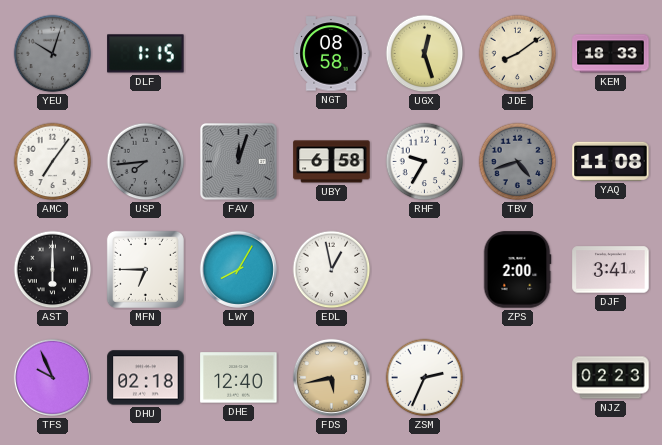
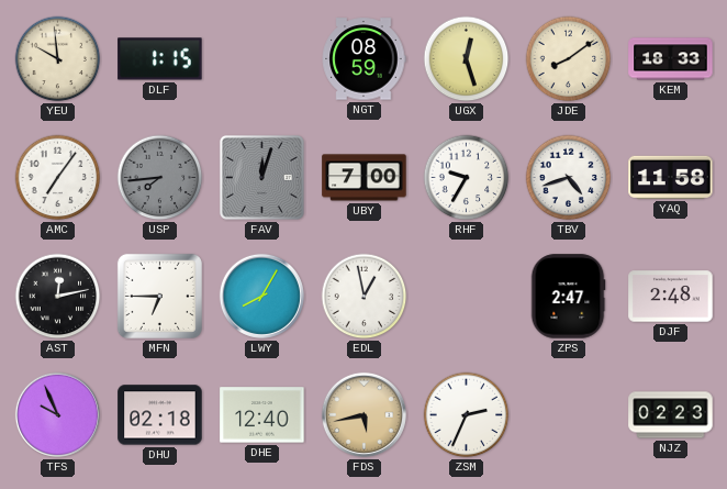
YEU: 10:03 -> 9:59 (58, 59)
YEU dial: grey -> cream (58, 59)
NGT: 08:58 -> 08:59 (363, 59)
UBY: 6:58 -> 7:00 (365, 178)
TBV dial: grey -> white (569, 178)
YAQ: 11:08 -> 11:58 (671, 177)
AST: 6:00 -> 12:13 (58, 297)
ZPS: 2:00 -> 2:47 (568, 297)
DJF: 3:41 -> 2:48 (671, 297)
